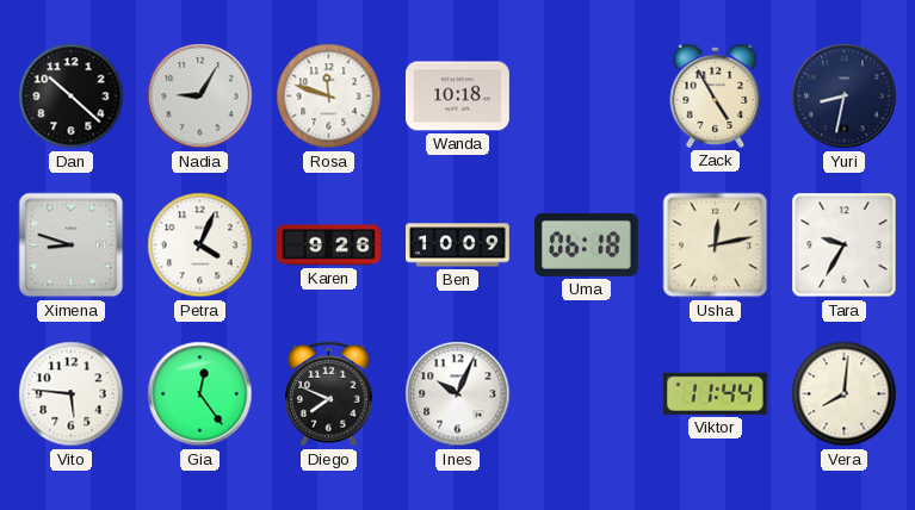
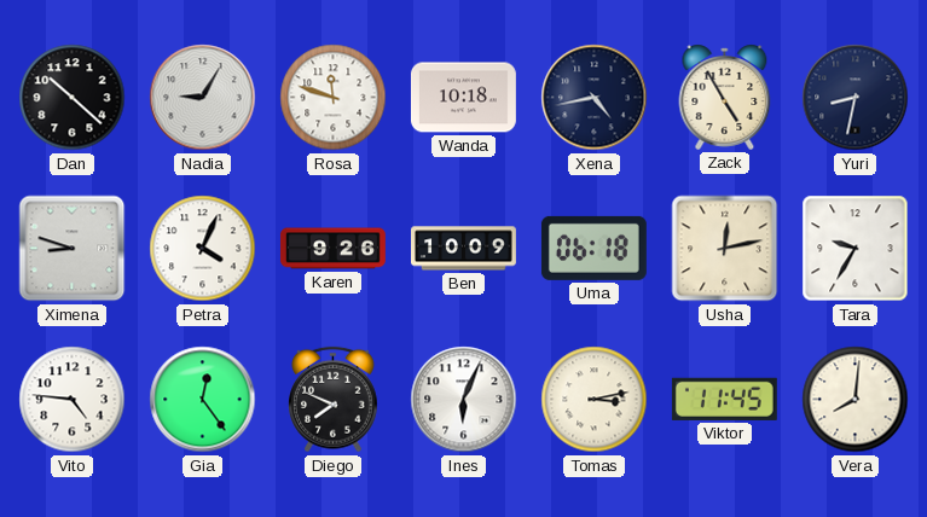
Xena: none -> 4:43 (595, 98)
Vito: 5:46 -> 4:46 (73, 400)
Ines: 10:04 -> 6:04 (464, 400)
Tomas: none -> 3:13 (595, 400)
Viktor: 11:44 -> 11:45 (724, 399)
